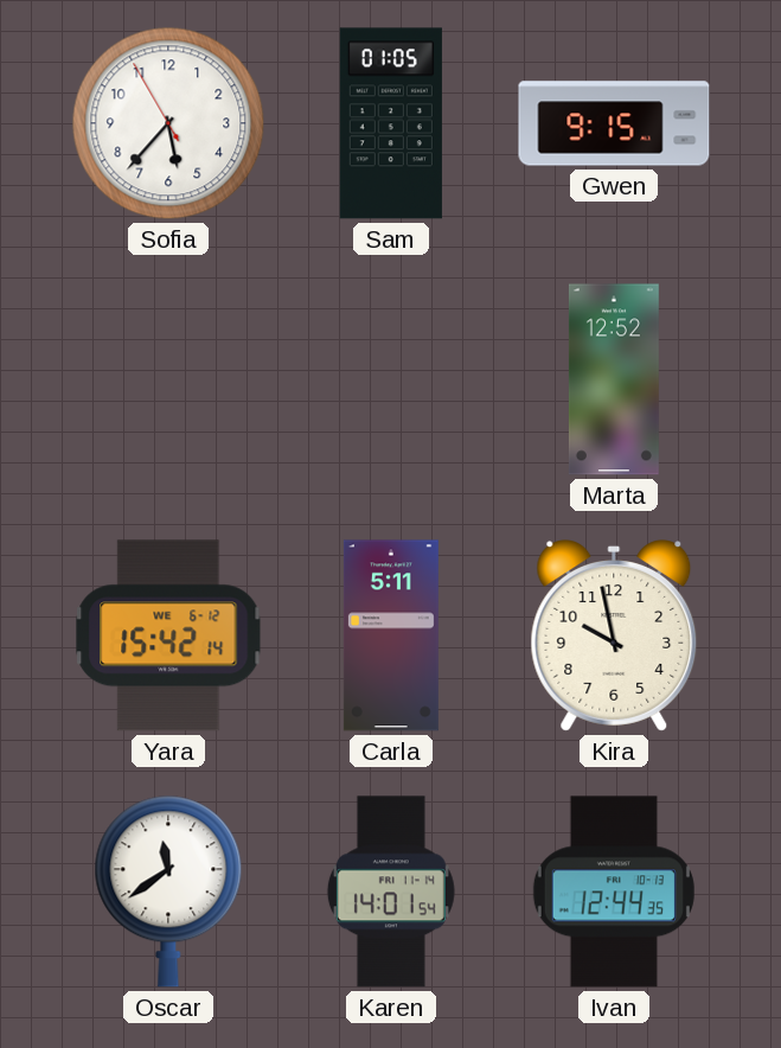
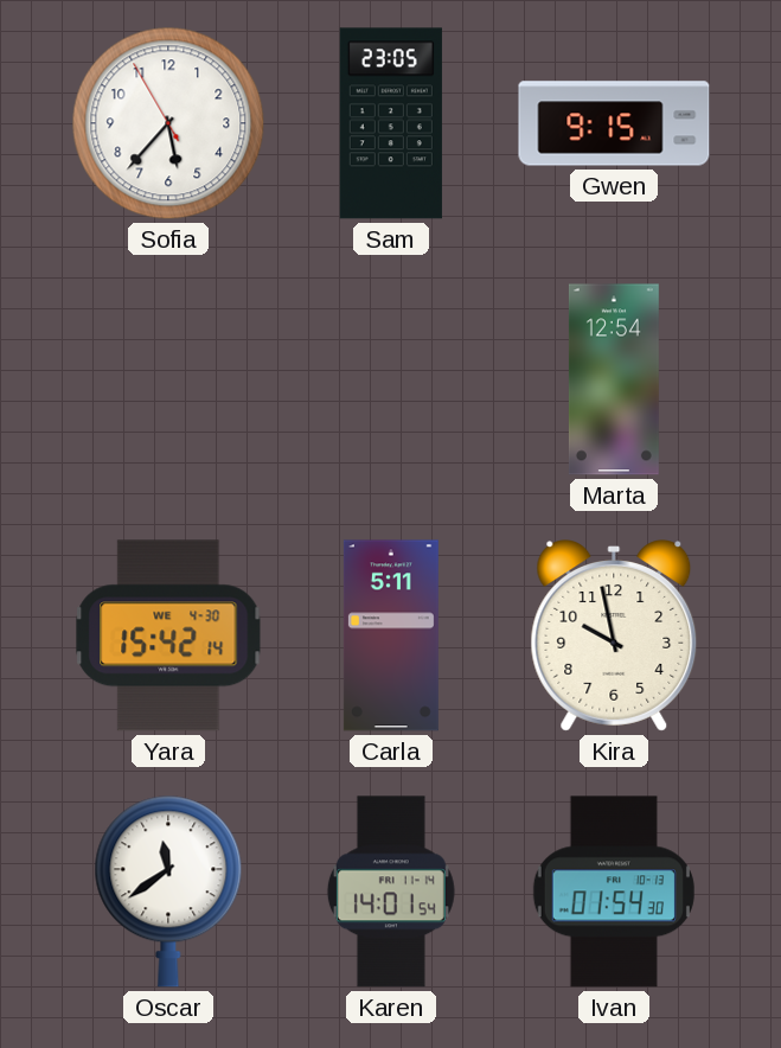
Sam: 01:05 -> 23:05 (391, 123)
Marta: 12:52 -> 12:54 (614, 379)
Yara date: WE 6-12 -> WE 4-30 (168, 635)
Ivan: 12:44 -> 01:54 (614, 892)
